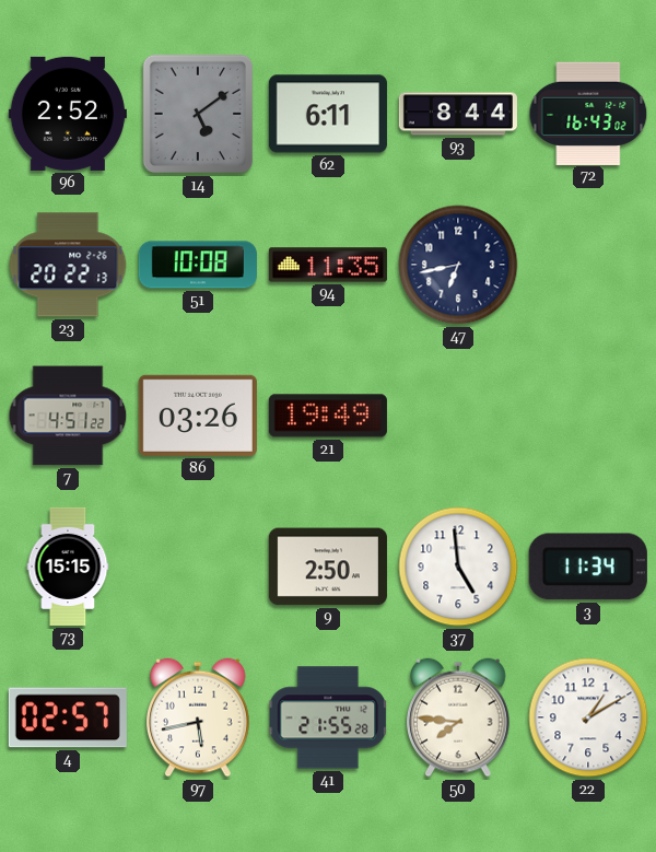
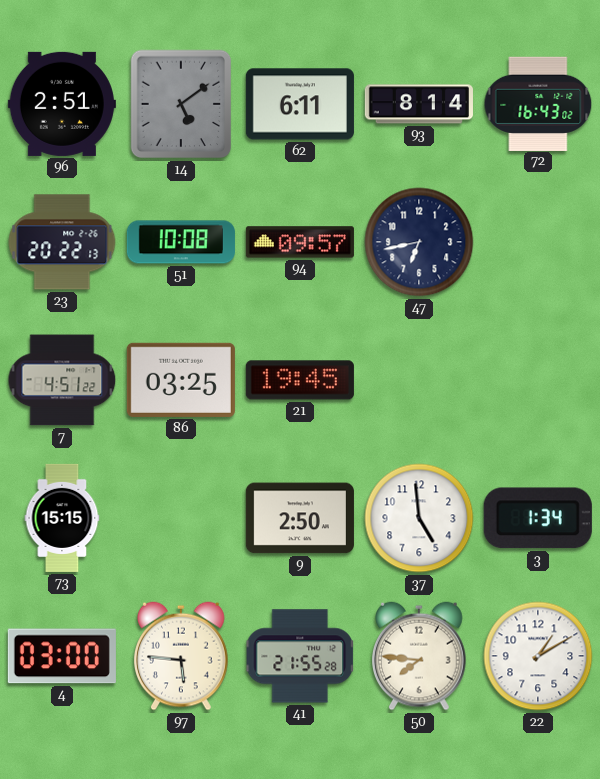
96: 2:52 -> 2:51 (62, 104)
93: 8:44 -> 8:14 (419, 104)
94: 11:35 -> 09:57 (300, 242)
86: 03:26 -> 03:25 (181, 380)
21: 19:49 -> 19:45 (300, 380)
3: 11:34 -> 1:34 (538, 518)
4: 02:57 -> 03:00 (62, 656)
97: 5:43 -> 5:46 (182, 656)
